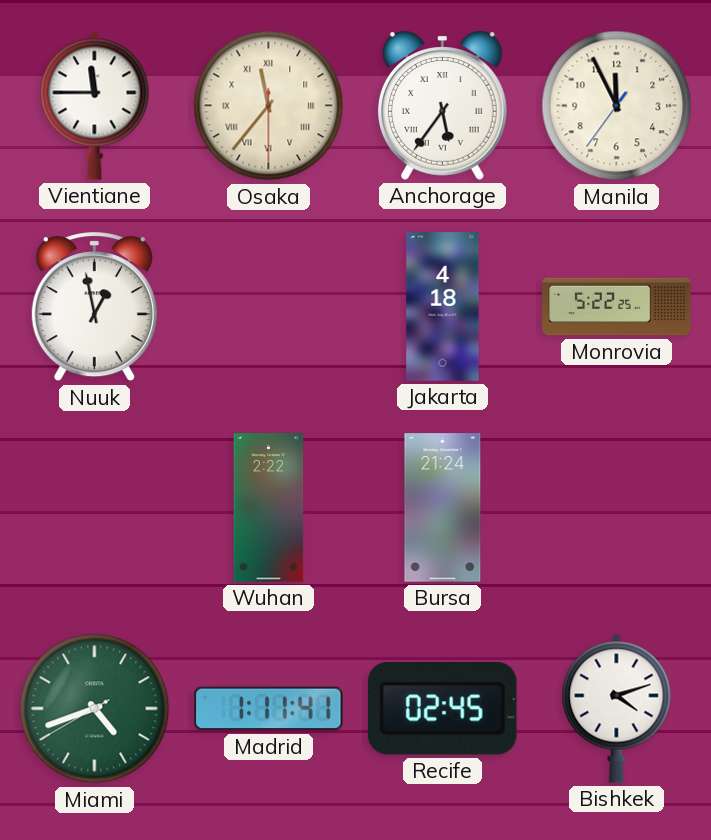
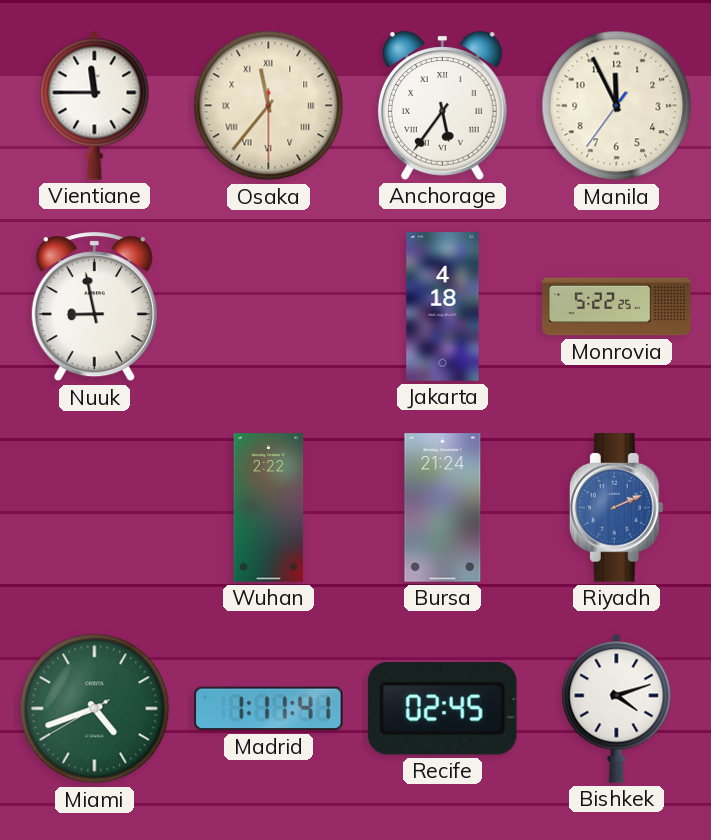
Nuuk: 12:58 -> 8:58 (94, 307)
Riyadh: none -> 2:11 (616, 508)
